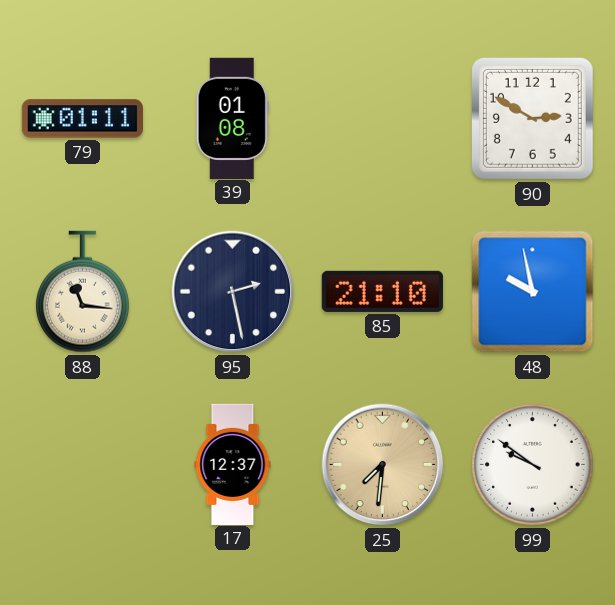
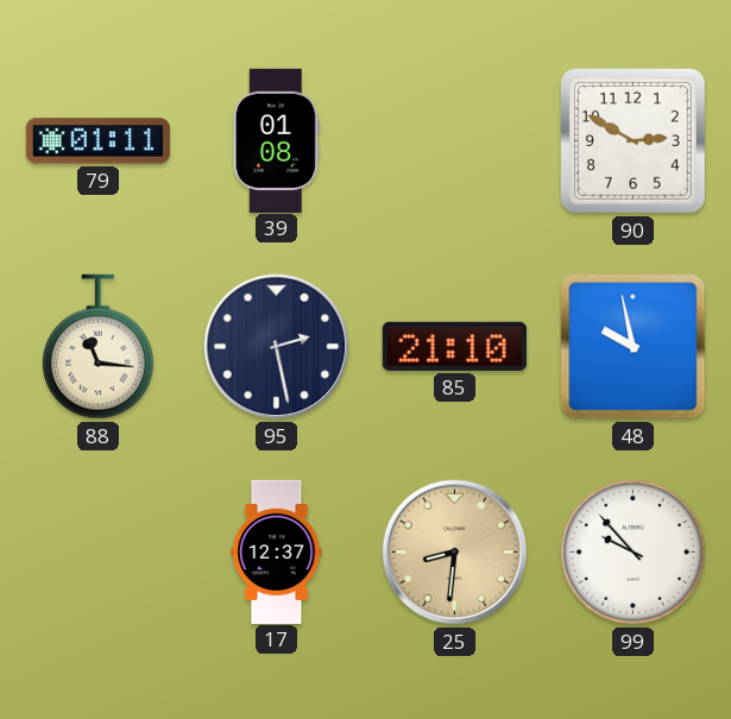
25: 7:31 -> 8:31 (455, 553)
99: 9:51 -> 9:53 (634, 553)
